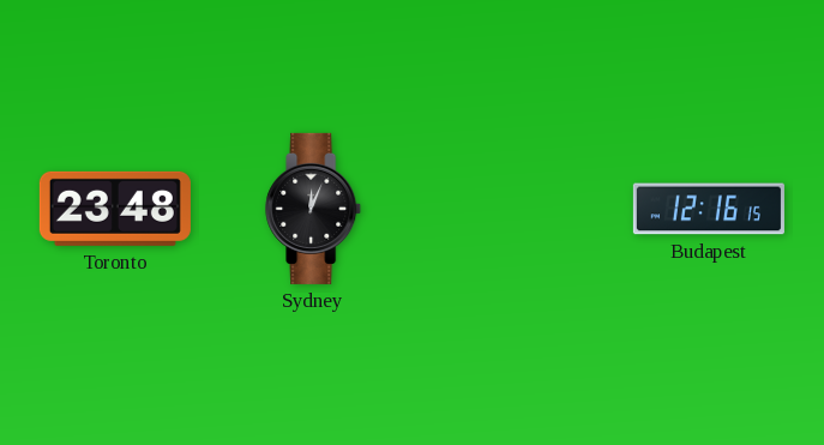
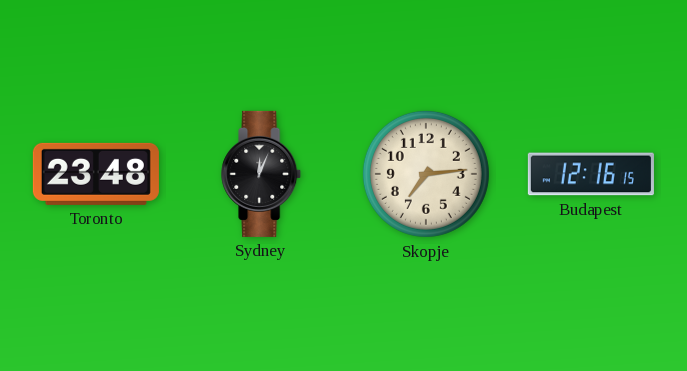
Skopje: none -> 7:14 (426, 174)
